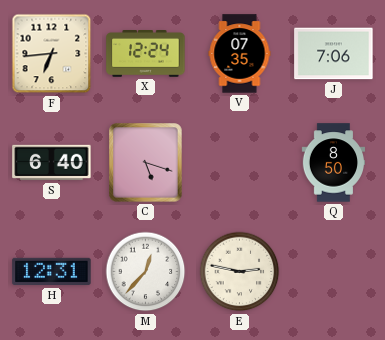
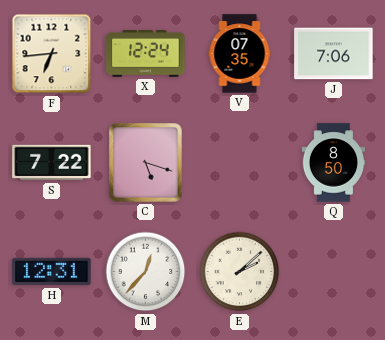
S: 6:40 -> 7:22 (52, 163)
E: 2:47 -> 2:08 (240, 272)
